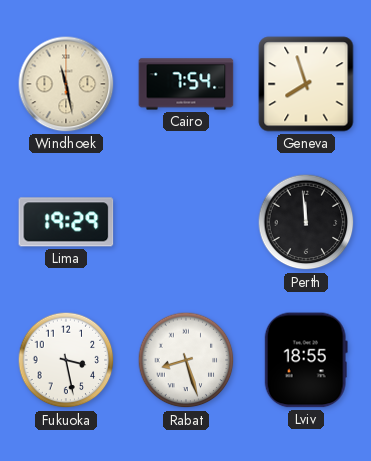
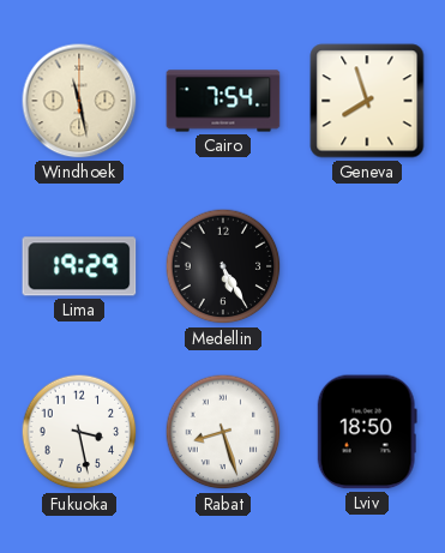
Medellin: none -> 5:25 (223, 266)
Perth: 11:59 -> none (306, 222)
Lviv: 18:55 -> 18:50 (367, 432)
